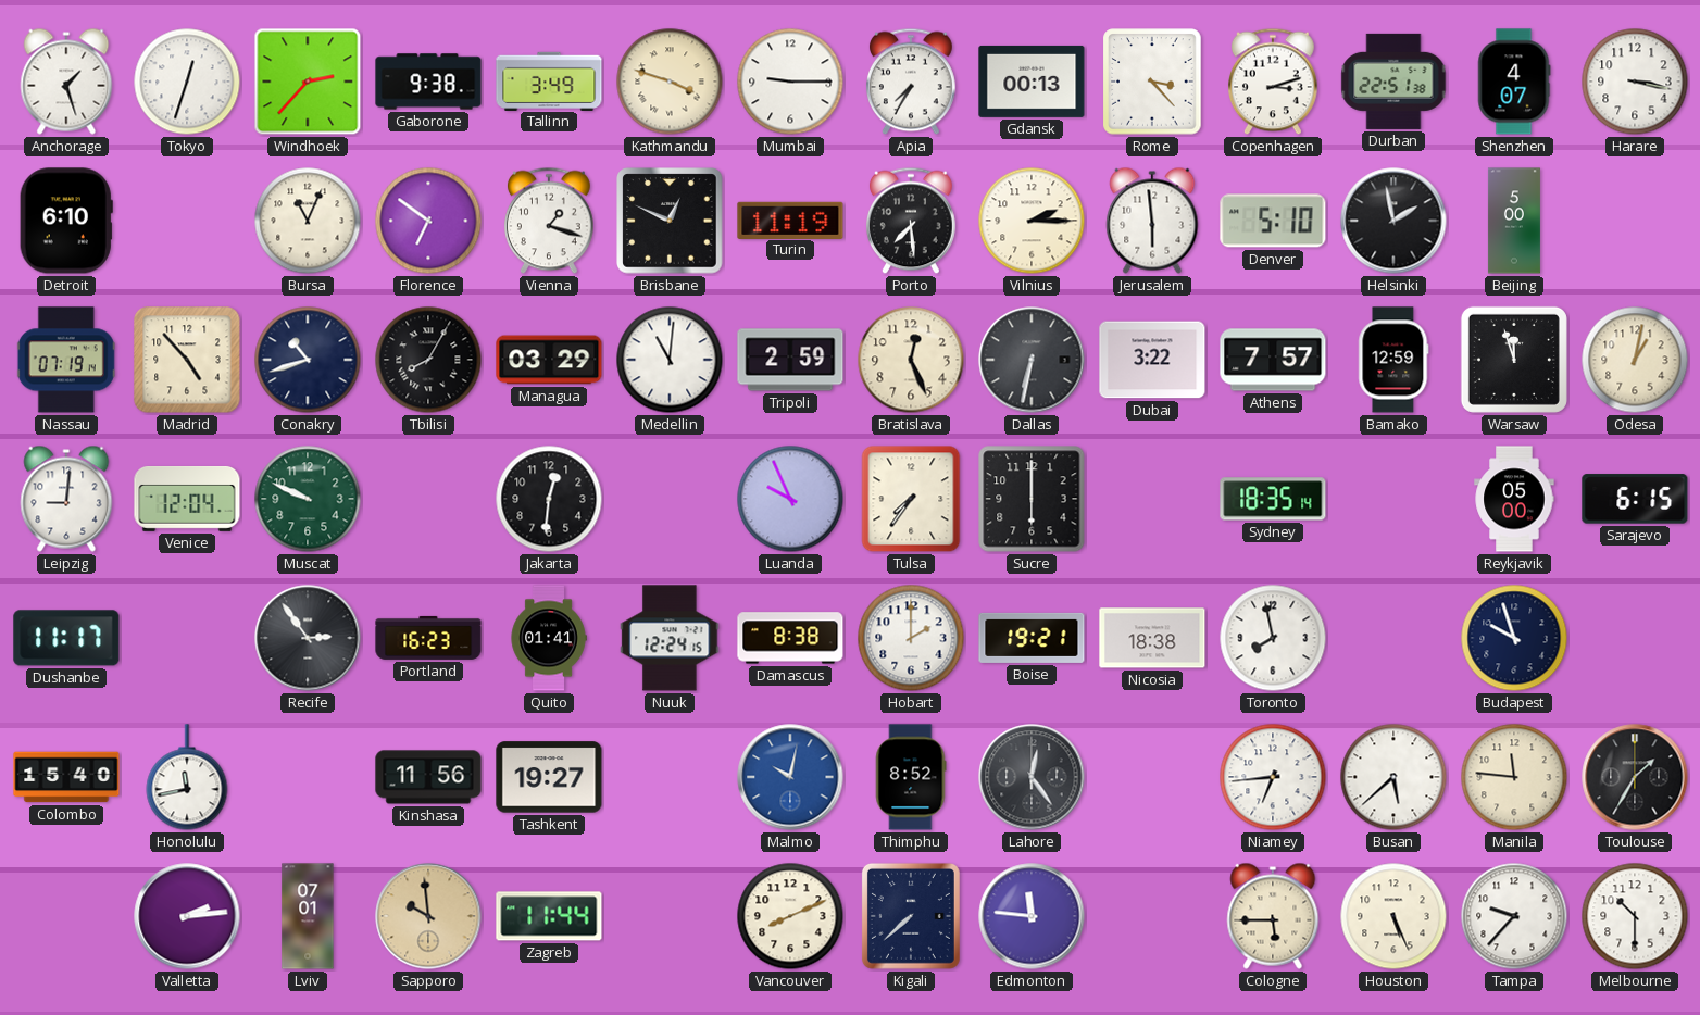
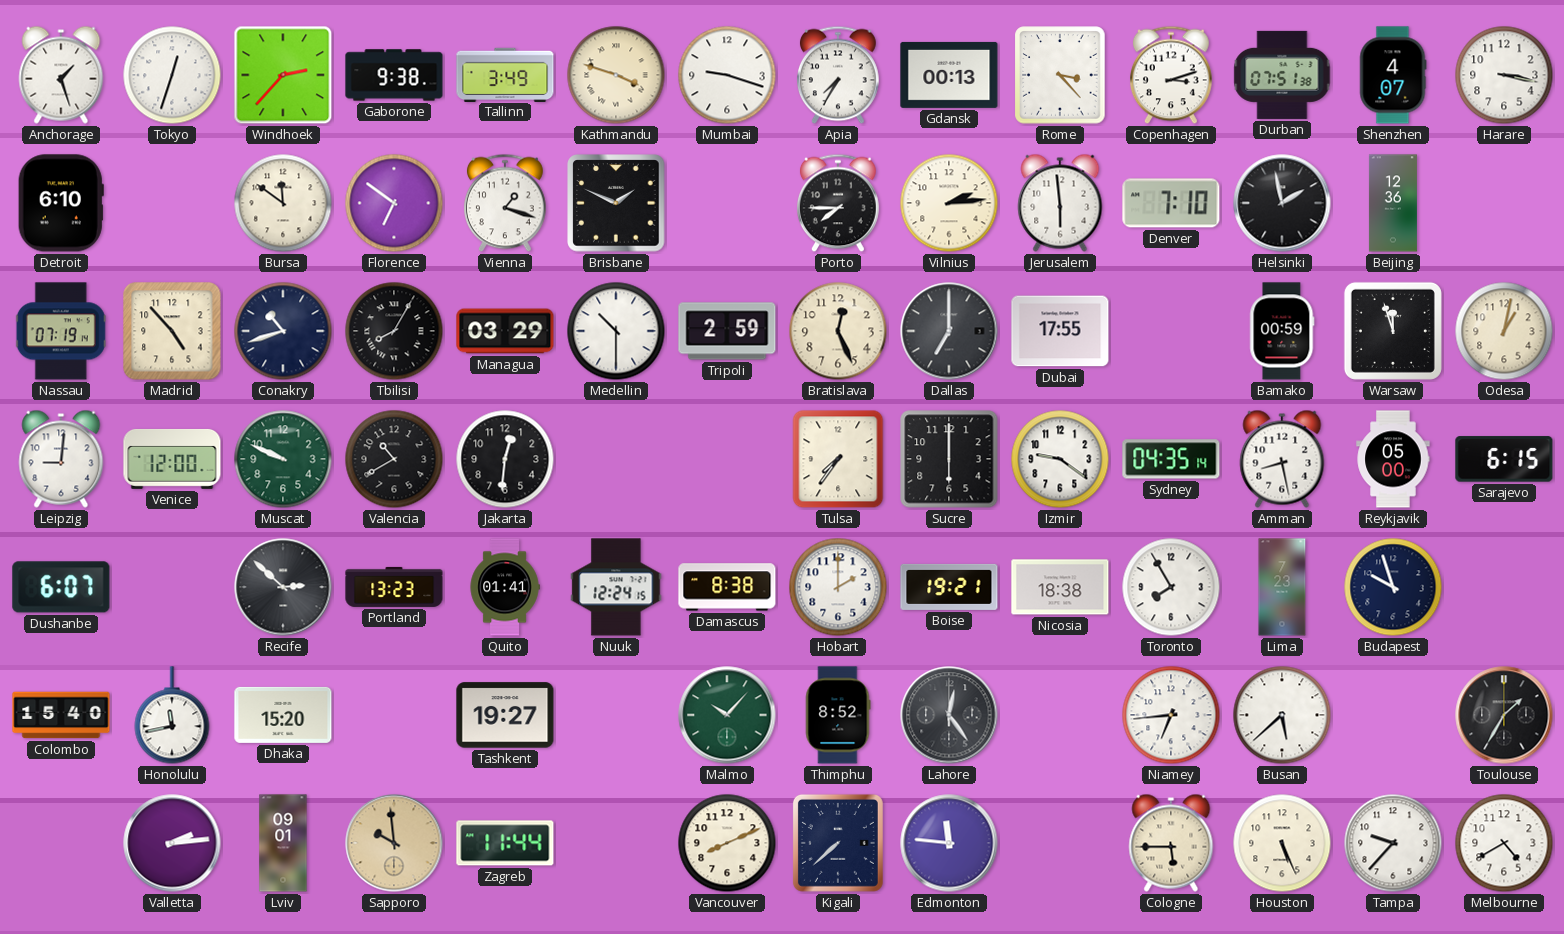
Mumbai: 9:15 -> 9:18 (727, 75)
Durban: 22:51 -> 07:51 (1282, 75)
Bursa: 11:04 -> 11:51 (283, 203)
Brisbane: 12:49 -> 1:49 (616, 203)
Turin: 11:19 -> none (790, 220)
Porto: 7:29 -> 7:45 (839, 203)
Vilnius: 2:15 -> 2:14 (949, 203)
Denver: 5:10 -> 7:10 (1171, 203)
Beijing: 5:00 -> 12:36 (1393, 203)
Medellin: 11:01 -> 10:30 (616, 331)
Dallas: 6:32 -> 7:00 (949, 331)
Dubai: 3:22 -> 17:55 (1060, 331)
Athens: 7:57 -> none (1273, 360)
Bamako: 12:59 -> 00:59 (1282, 331)
Venice: 12:04 -> 12:00 (172, 459)
Valencia: none -> 10:40 (394, 459)
Luanda: 9:56 -> none (790, 499)
Izmir: none -> 9:21 (1060, 459)
Sydney: 18:35 -> 04:35 (1171, 459)
Amman: none -> 8:28 (1282, 459)
Dushanbe: 11:17 -> 6:07 (61, 587)
Recife: 2:54 -> 2:52 (283, 587)
Portland: 16:23 -> 13:23 (394, 587)
Toronto: 7:58 -> 7:55 (1171, 587)
Lima: none -> 7:23 (1282, 587)
Dhaka: none -> 15:20 (283, 715)
Kinshasa: 11:56 -> none (428, 777)
Malmo: 10:02 -> 10:07 (727, 715)
Malmo dial: blue -> green (727, 715)
Manila: 11:46 -> none (1514, 777)
Lviv: 07:01 -> 09:01 (283, 843)
Melbourne: 10:30 -> 4:40 (1504, 843)
